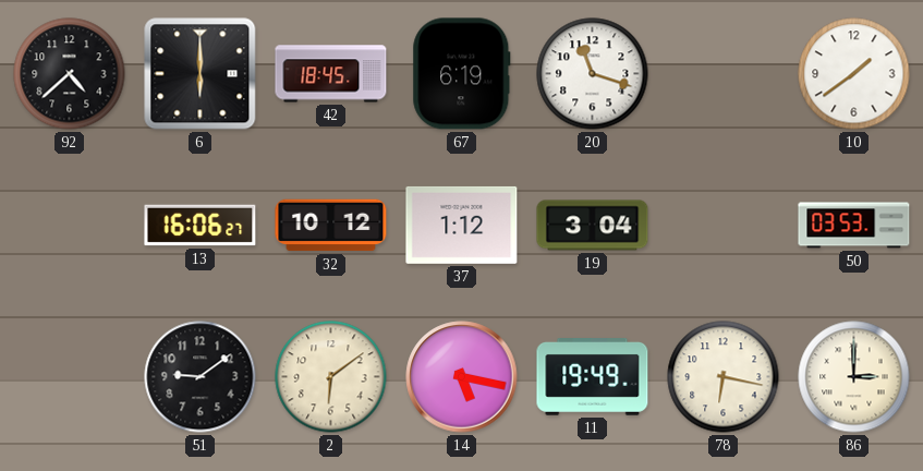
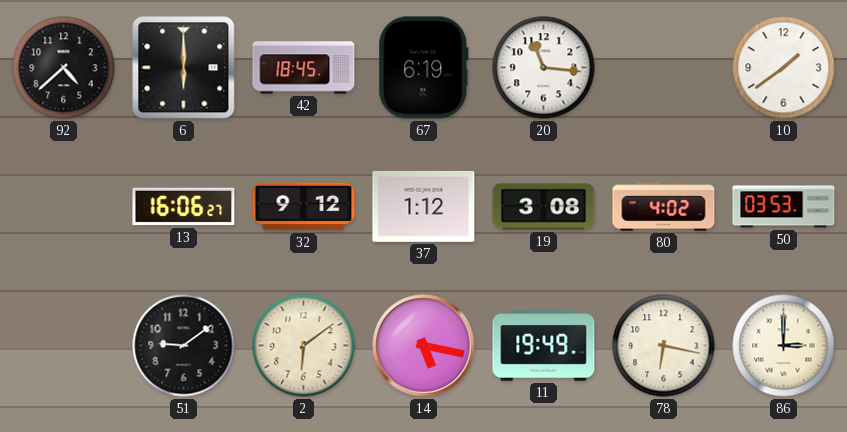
20: 11:18 -> 11:16 (544, 68)
32: 10:12 -> 9:12 (304, 207)
19: 3:04 -> 3:08 (544, 207)
80: none -> 4:02 (664, 207)
